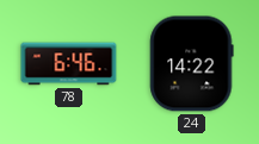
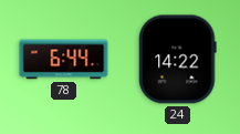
78: 6:46 -> 6:44 (64, 60)
